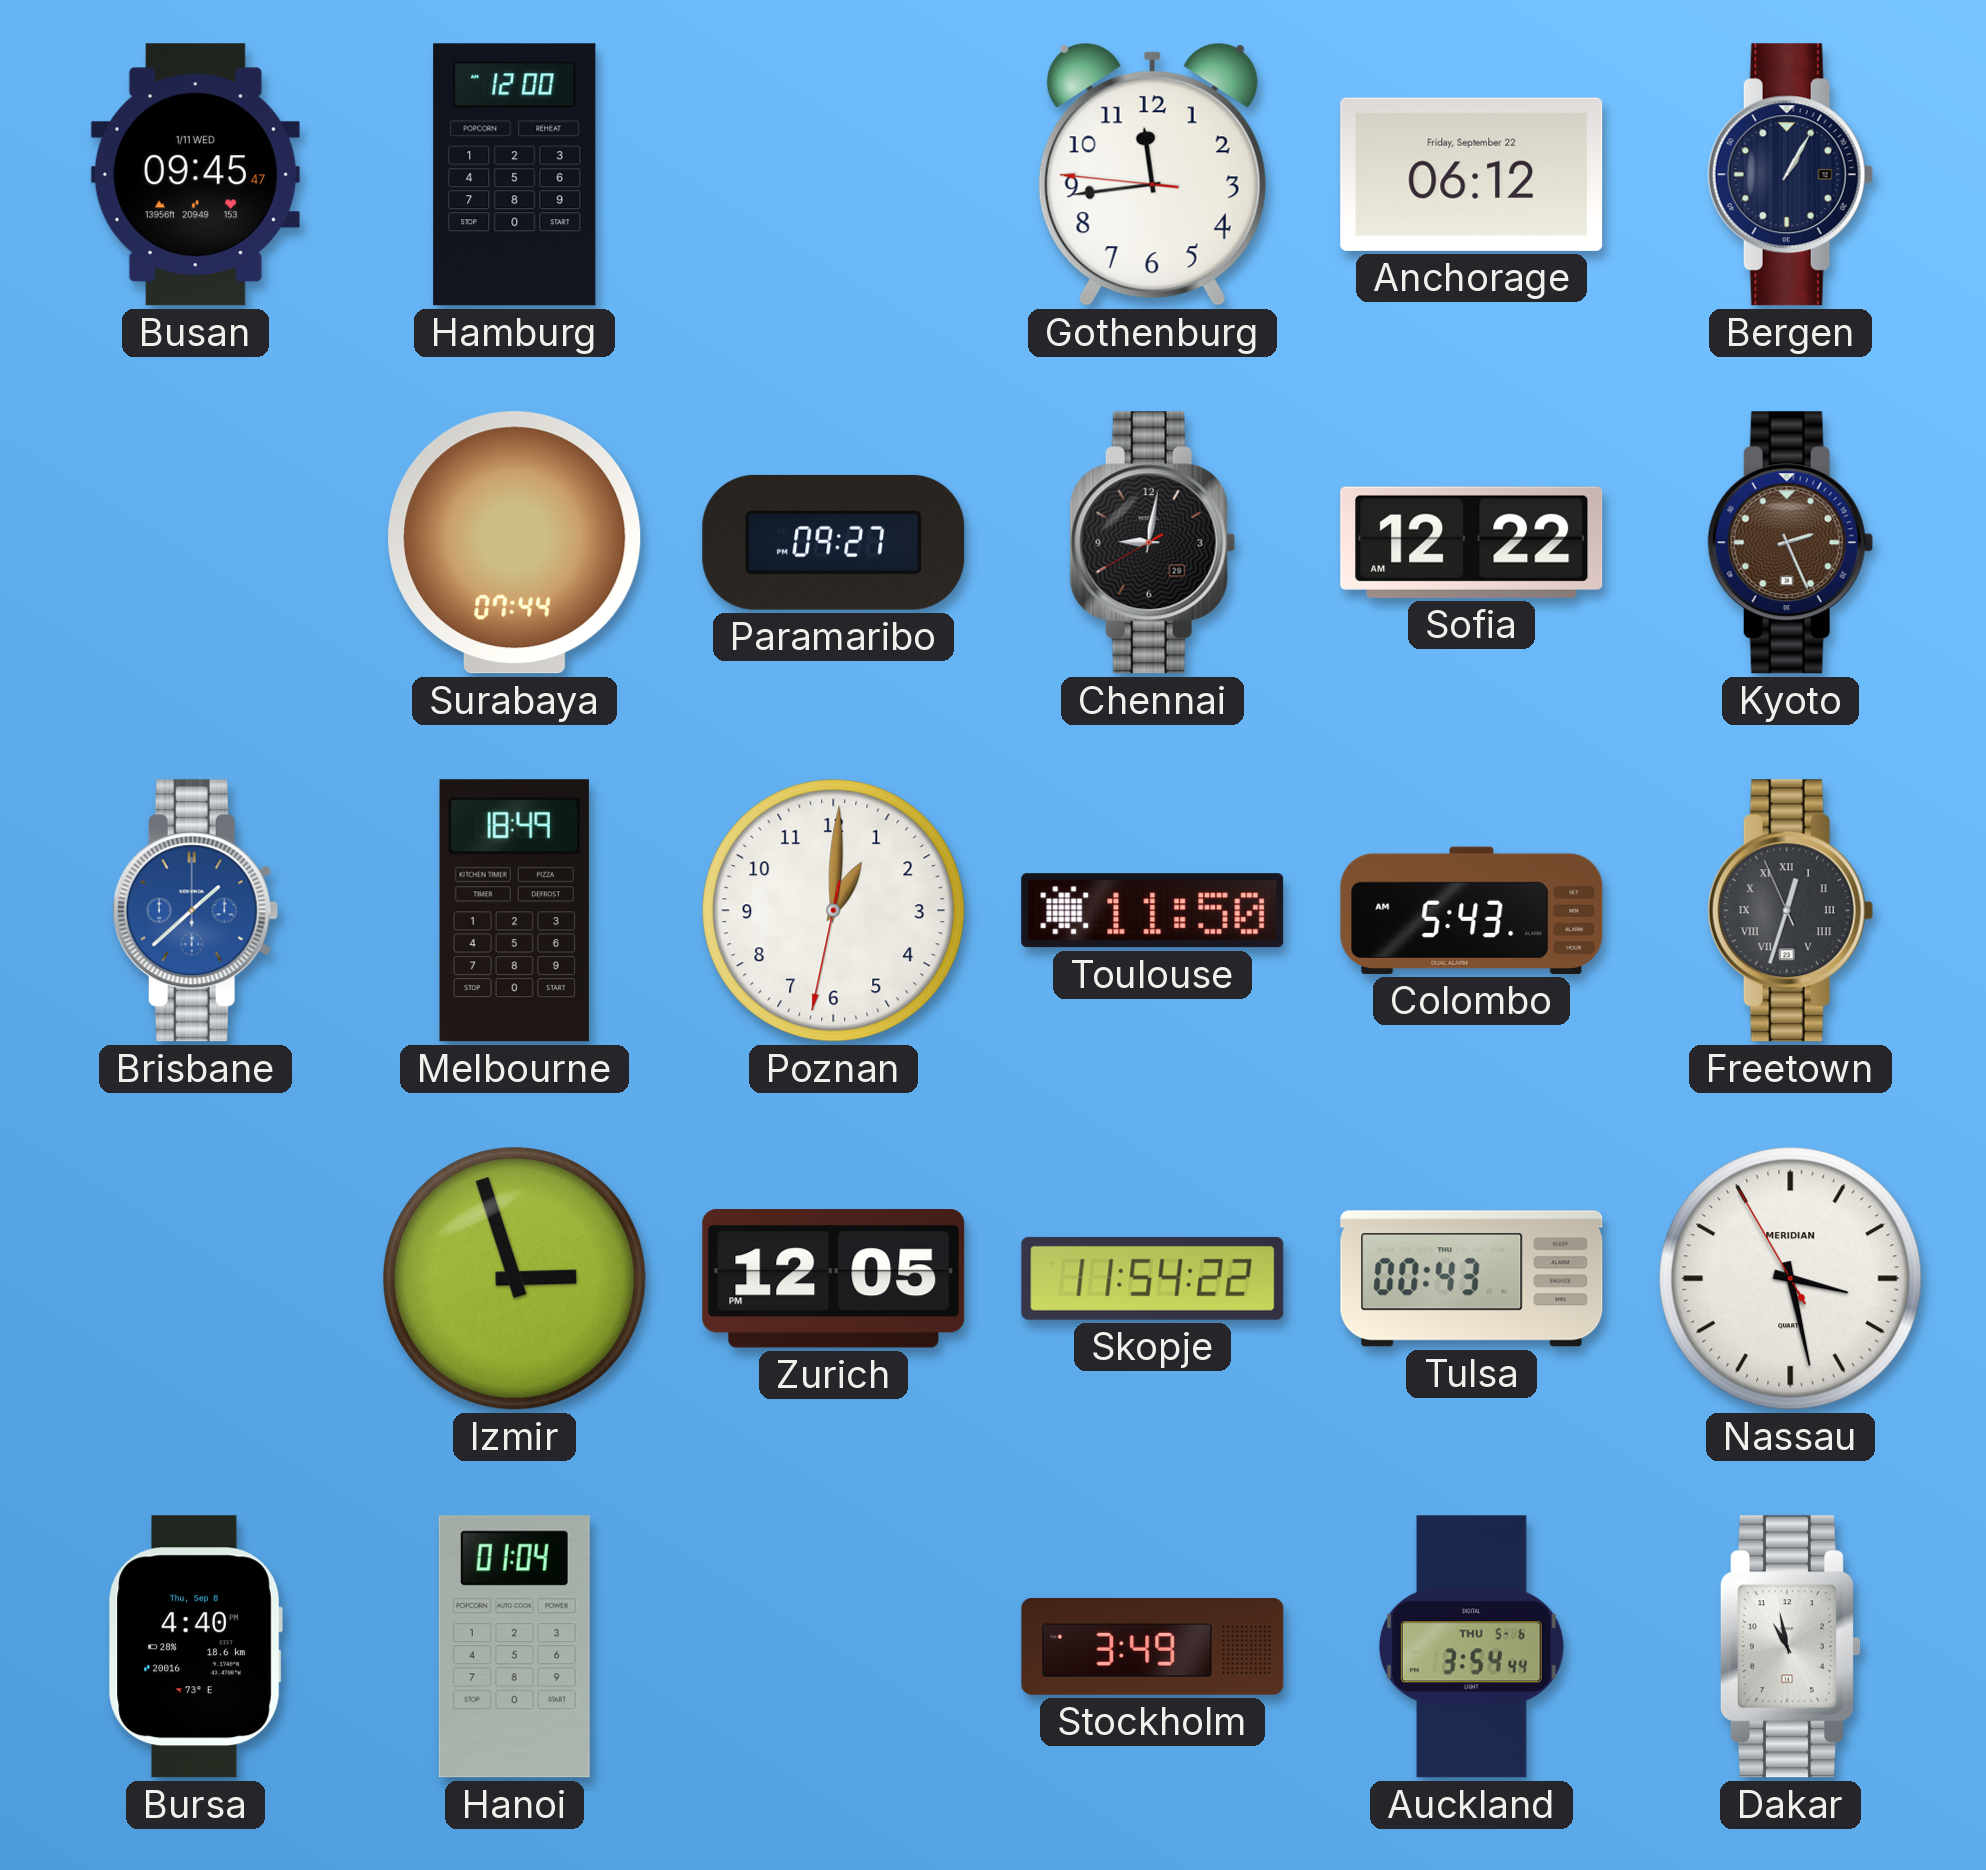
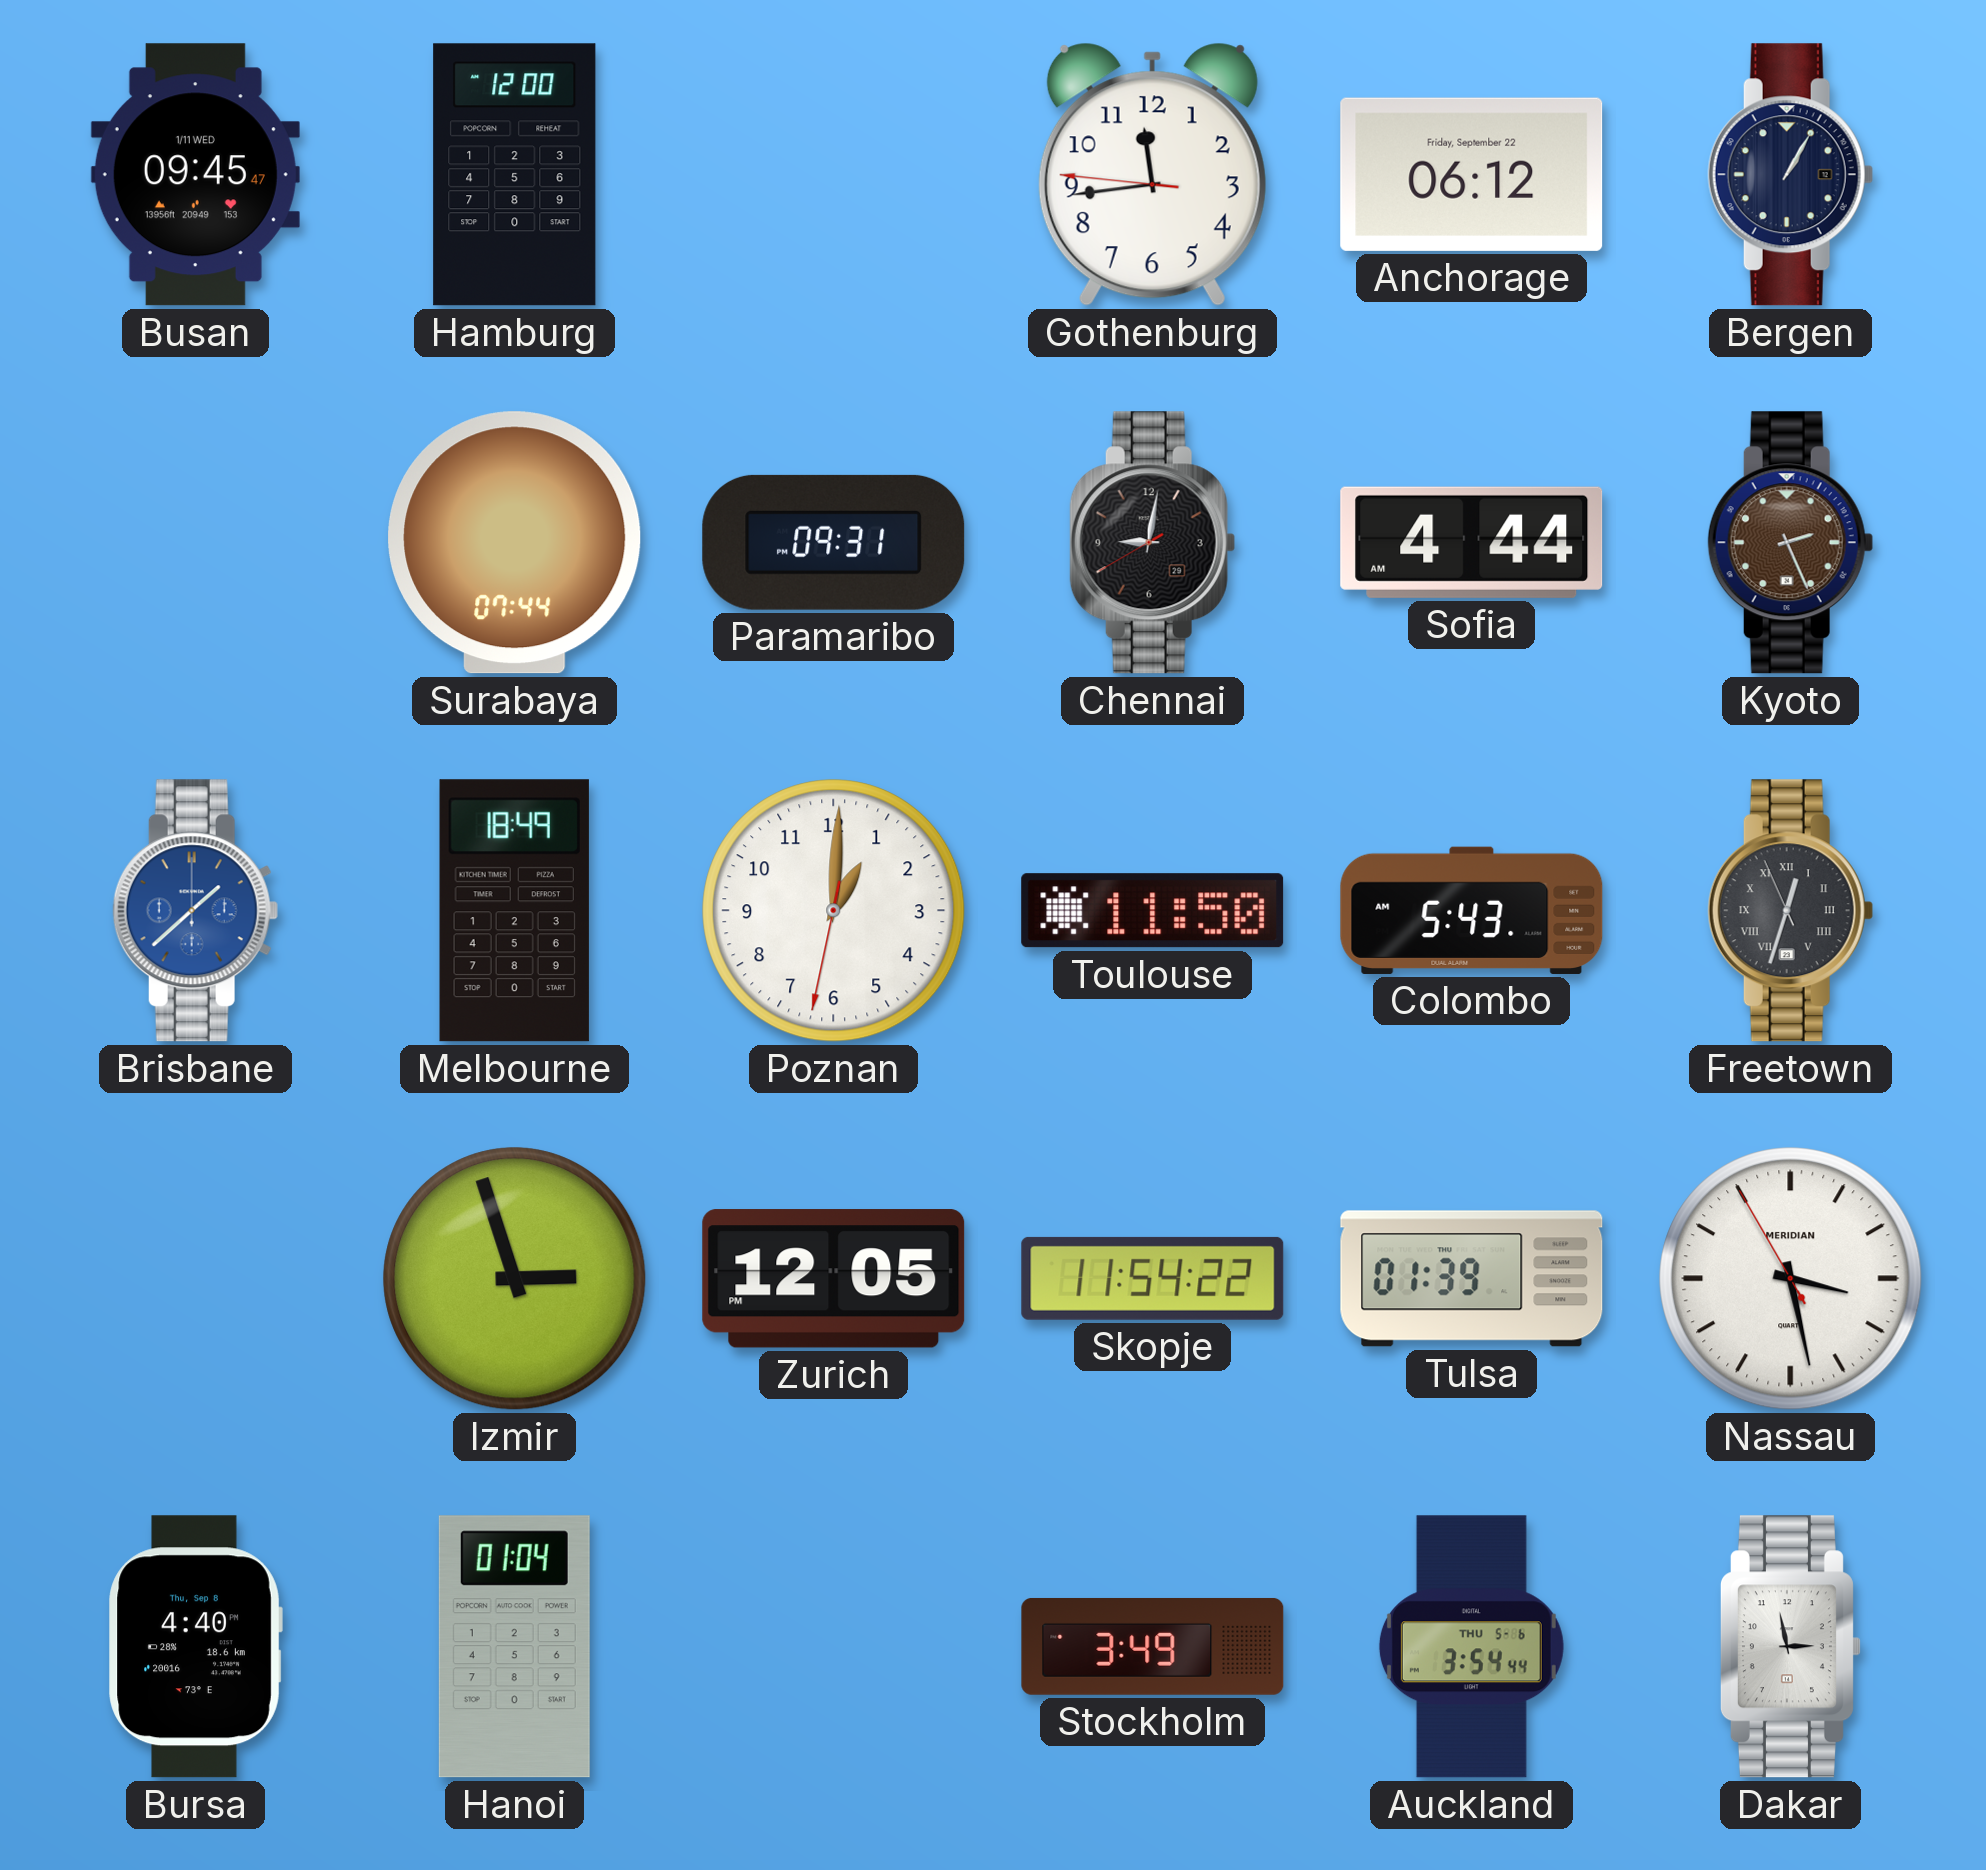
Paramaribo: 09:27 -> 09:31 (834, 542)
Sofia: 12:22 -> 4:44 (1472, 542)
Tulsa: 00:43 -> 01:39 (1472, 1279)
Dakar: 10:58 -> 2:58 (1790, 1647)
